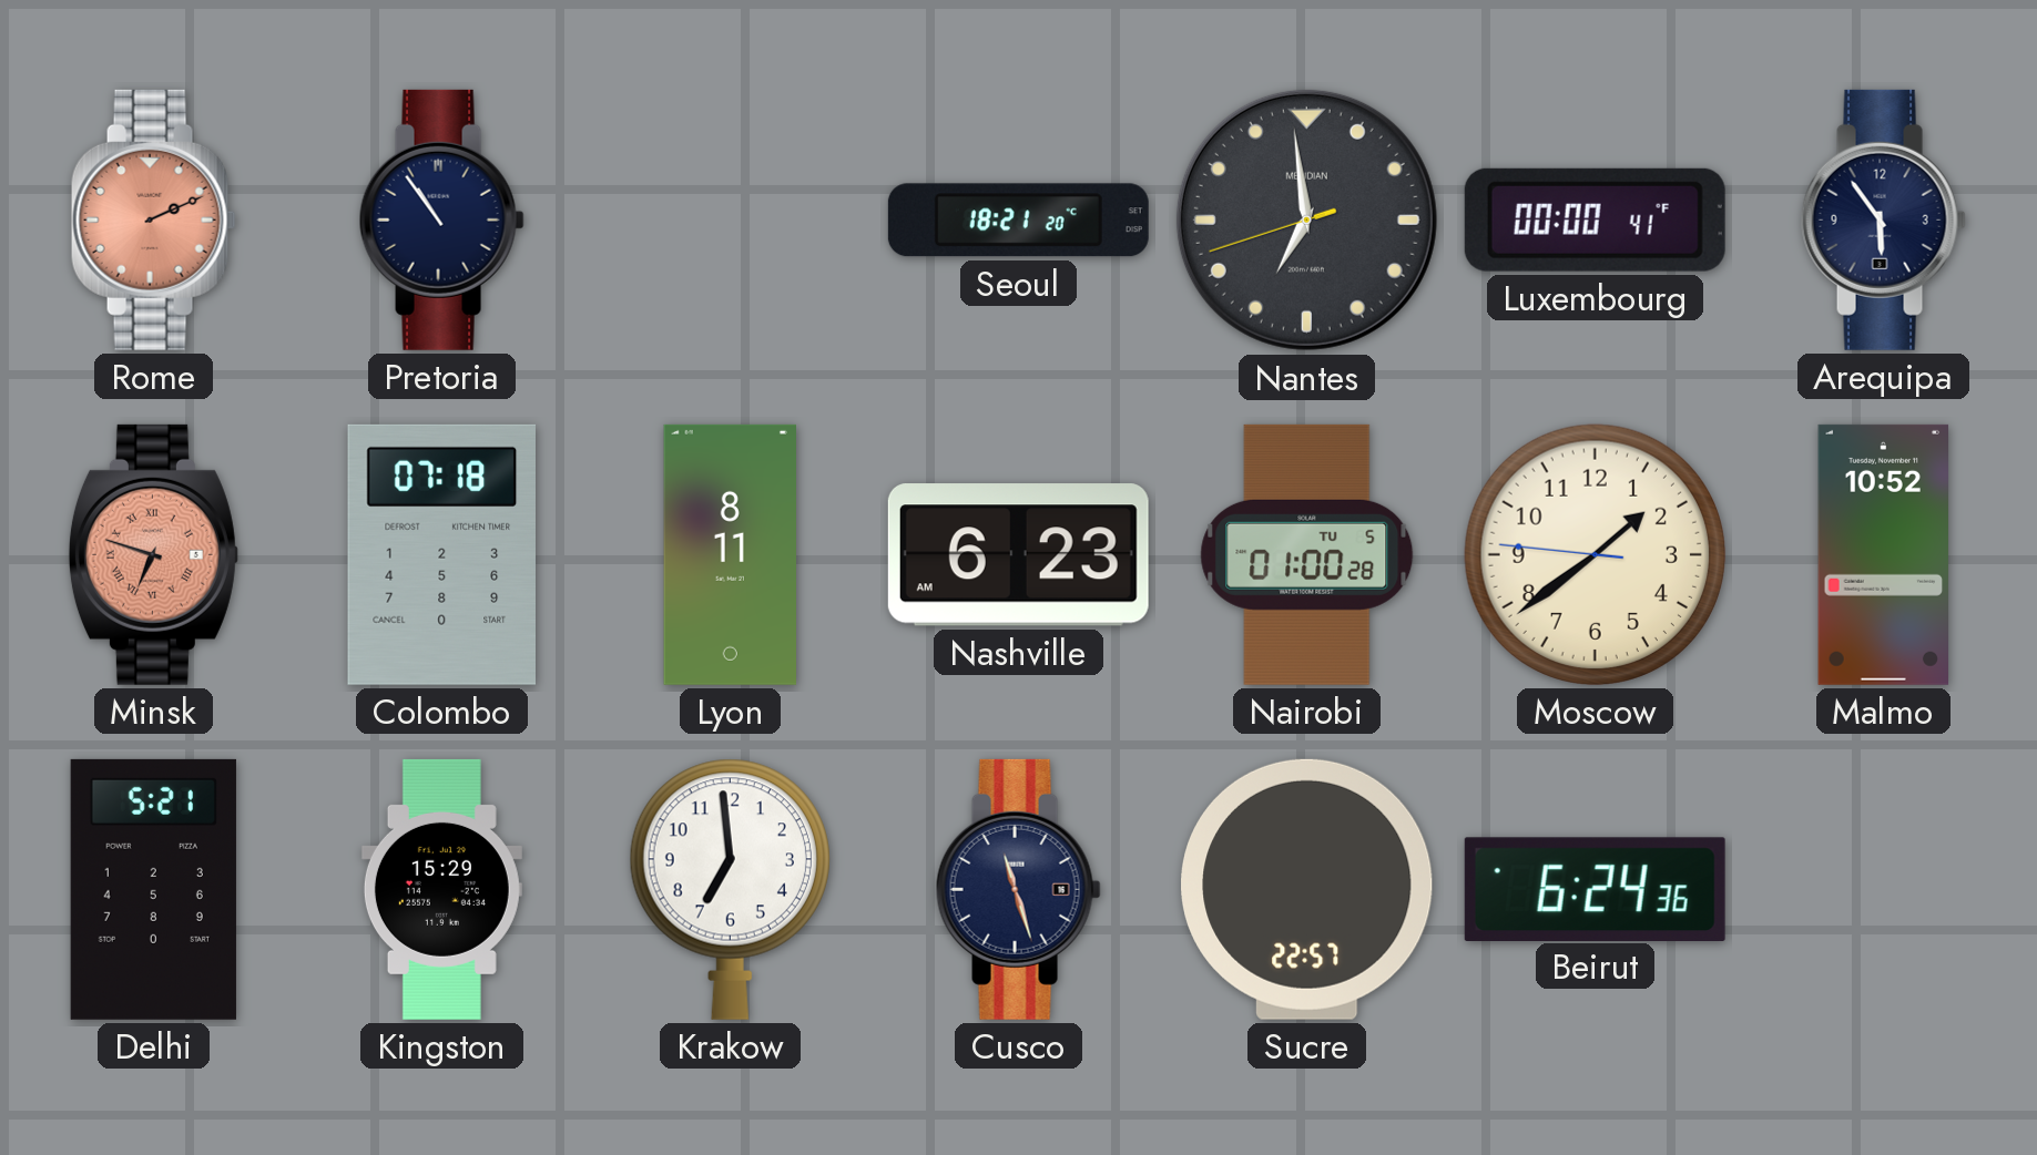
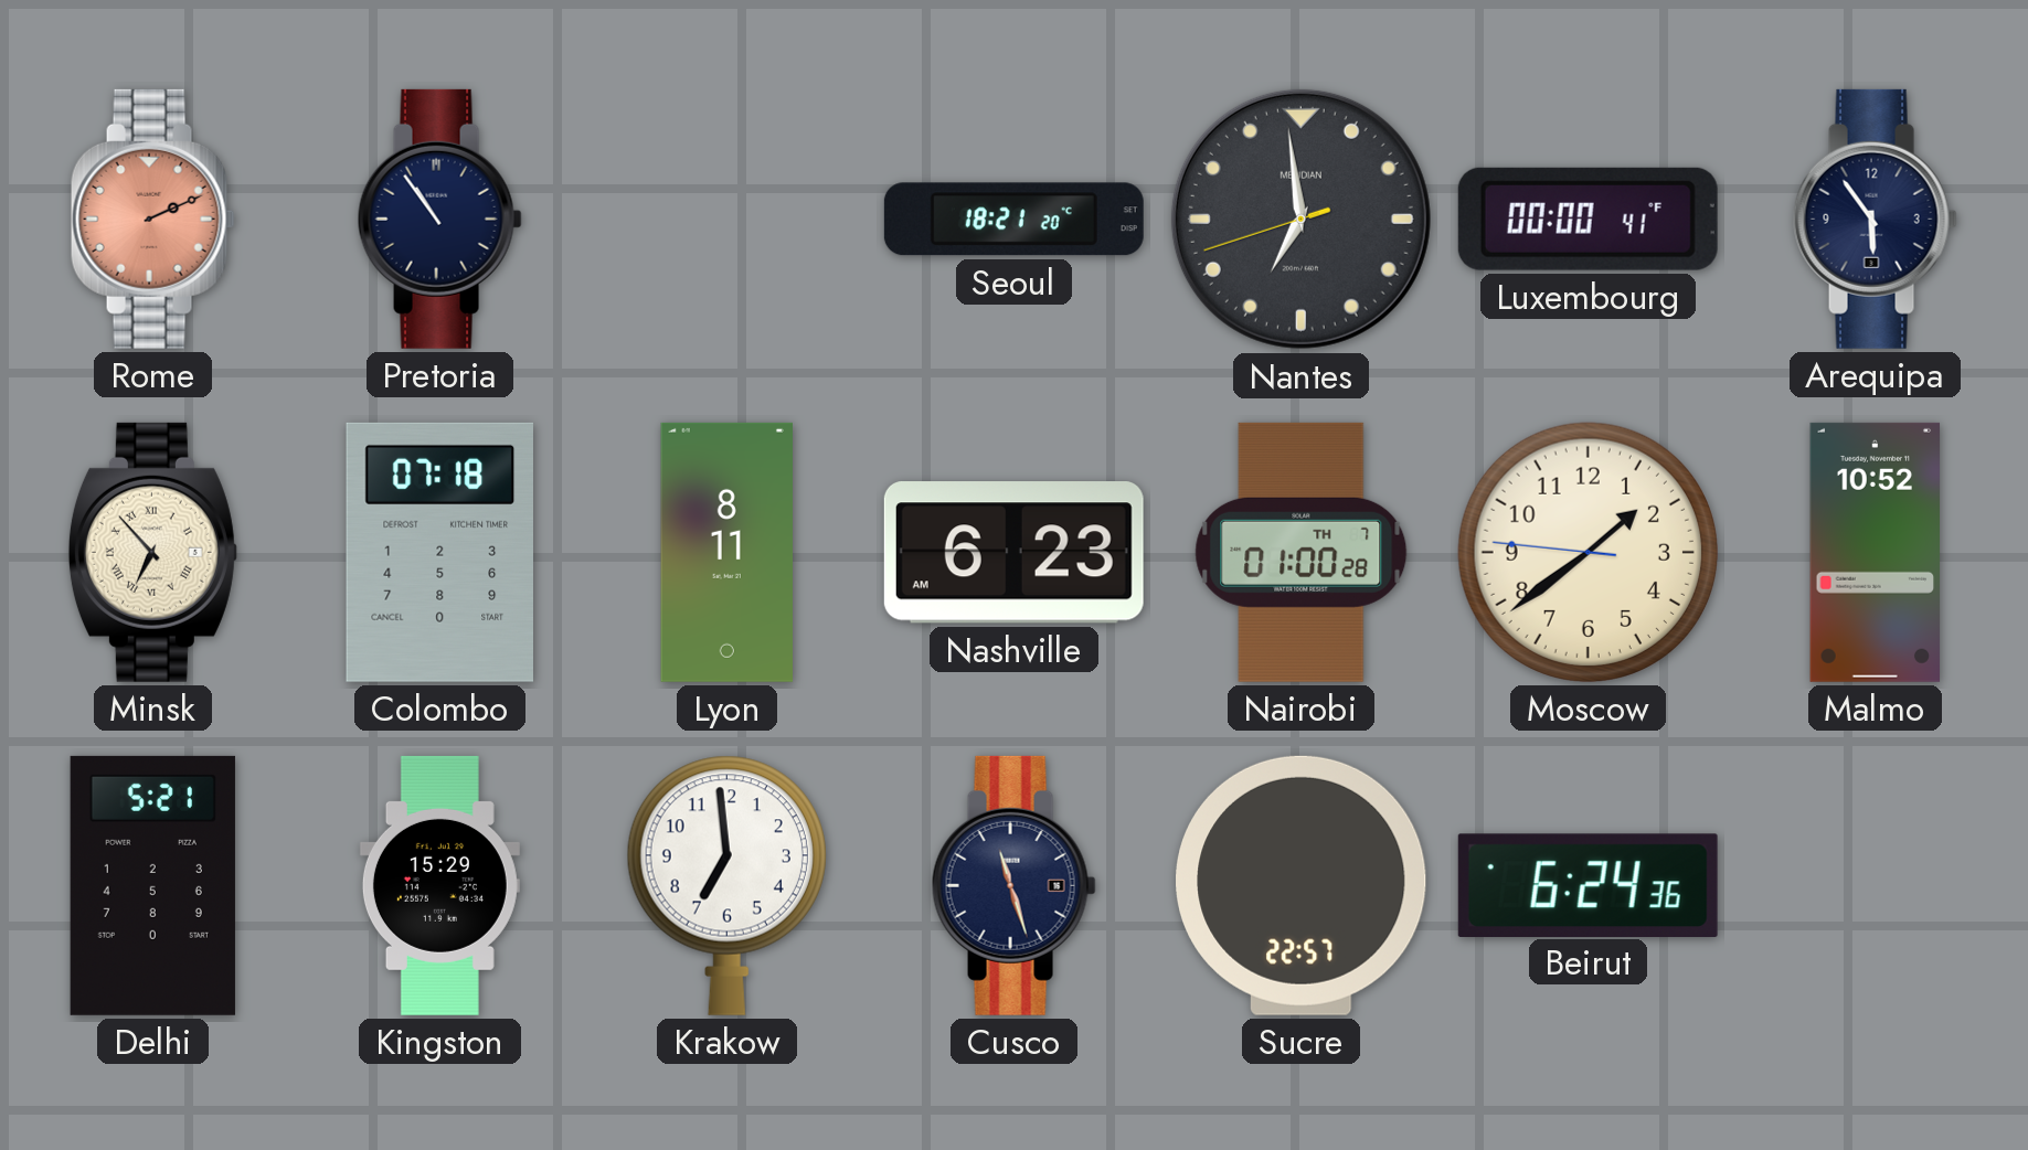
Minsk: 6:48 -> 6:53 (152, 552)
Minsk dial: salmon -> cream (152, 552)
Nairobi date: TU 5 -> TH 7 (1302, 552)
